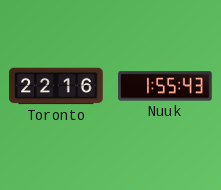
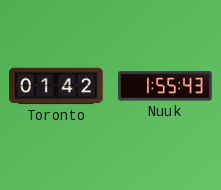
Toronto: 22:16 -> 01:42 (56, 86)
